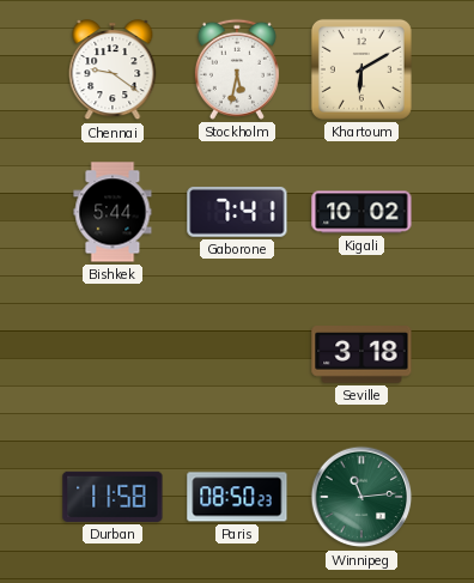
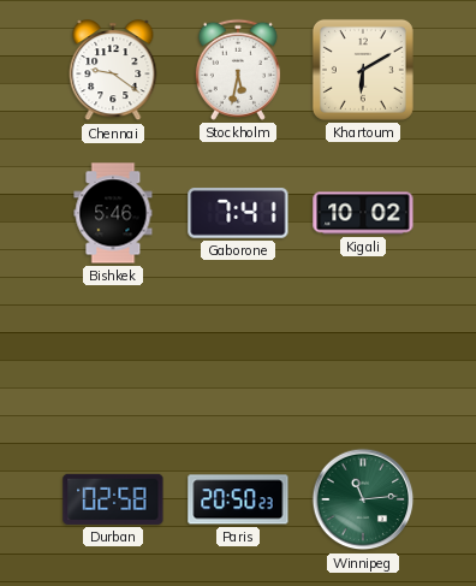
Bishkek: 5:44 -> 5:46 (113, 213)
Seville: 3:18 -> none (361, 354)
Durban: 11:58 -> 02:58 (113, 499)
Paris: 08:50 -> 20:50 (238, 499)
